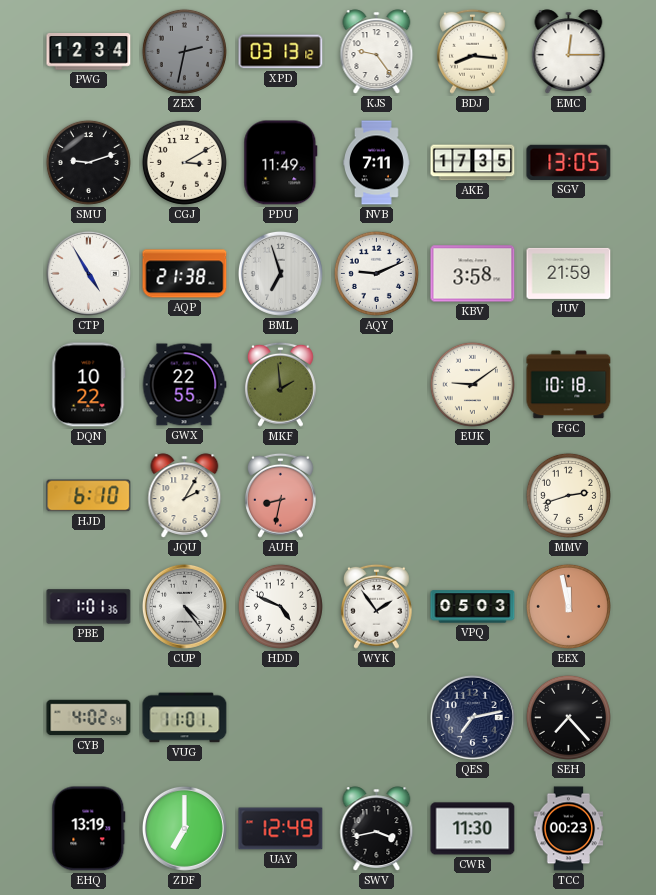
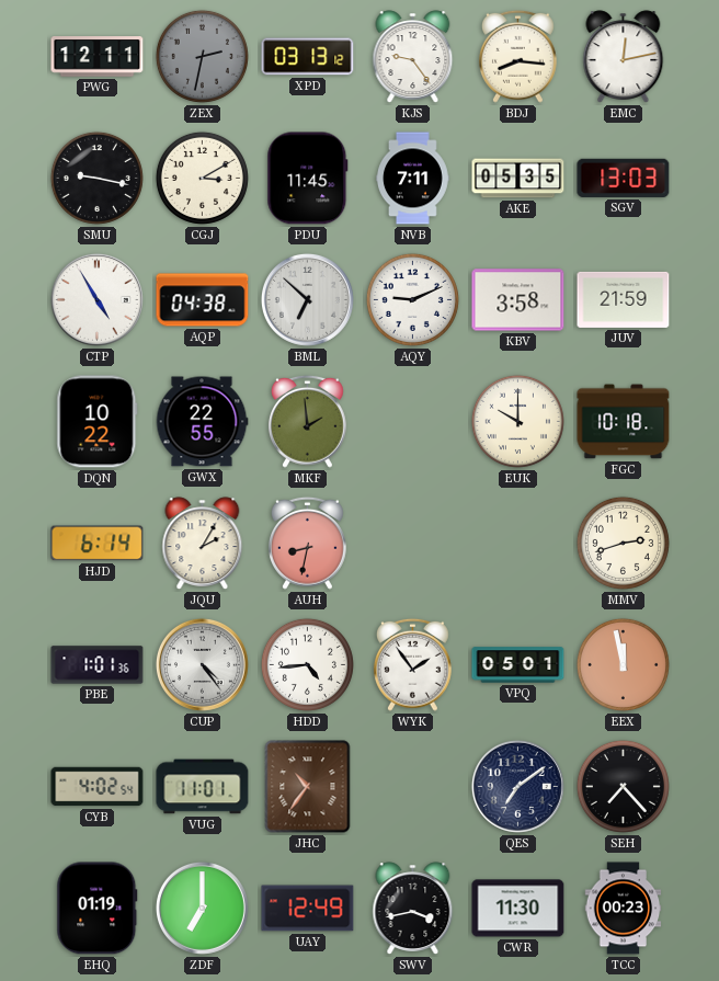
PWG: 12:34 -> 12:11 (98, 57)
EMC: 12:15 -> 12:13 (624, 57)
SMU: 9:12 -> 9:17 (96, 178)
PDU: 11:49 -> 11:45 (308, 179)
AKE: 17:35 -> 05:35 (518, 179)
SGV: 13:05 -> 13:03 (624, 178)
AQP: 21:38 -> 04:38 (203, 300)
BML: 6:57 -> 6:52 (307, 299)
EUK: 9:09 -> 10:00 (517, 421)
HJD: 6:10 -> 6:14 (98, 544)
HDD: 4:49 -> 4:44 (307, 664)
VPQ: 05:03 -> 05:01 (518, 665)
JHC: none -> 10:36 (308, 787)
QES: 7:13 -> 7:09 (517, 786)
EHQ: 13:19 -> 01:19 (98, 909)
